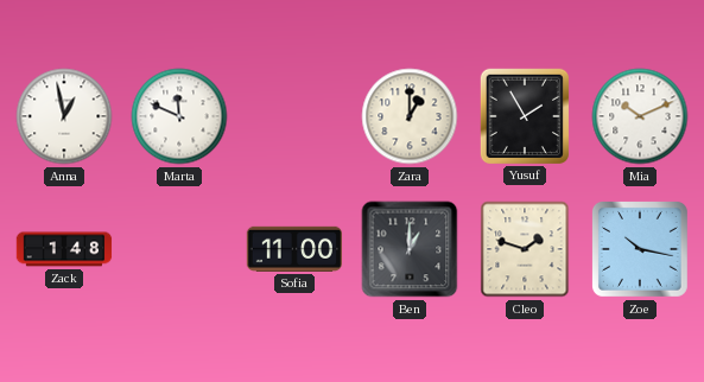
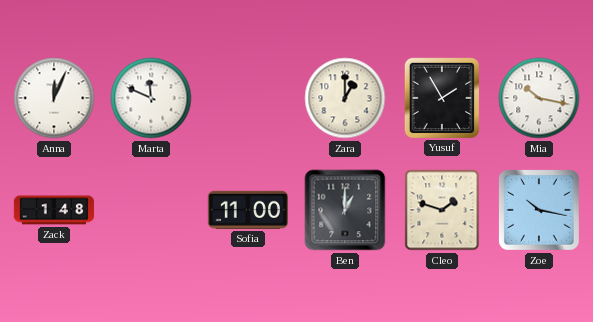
Anna: 12:58 -> 12:04 (54, 98)
Mia: 10:11 -> 10:17 (539, 98)
